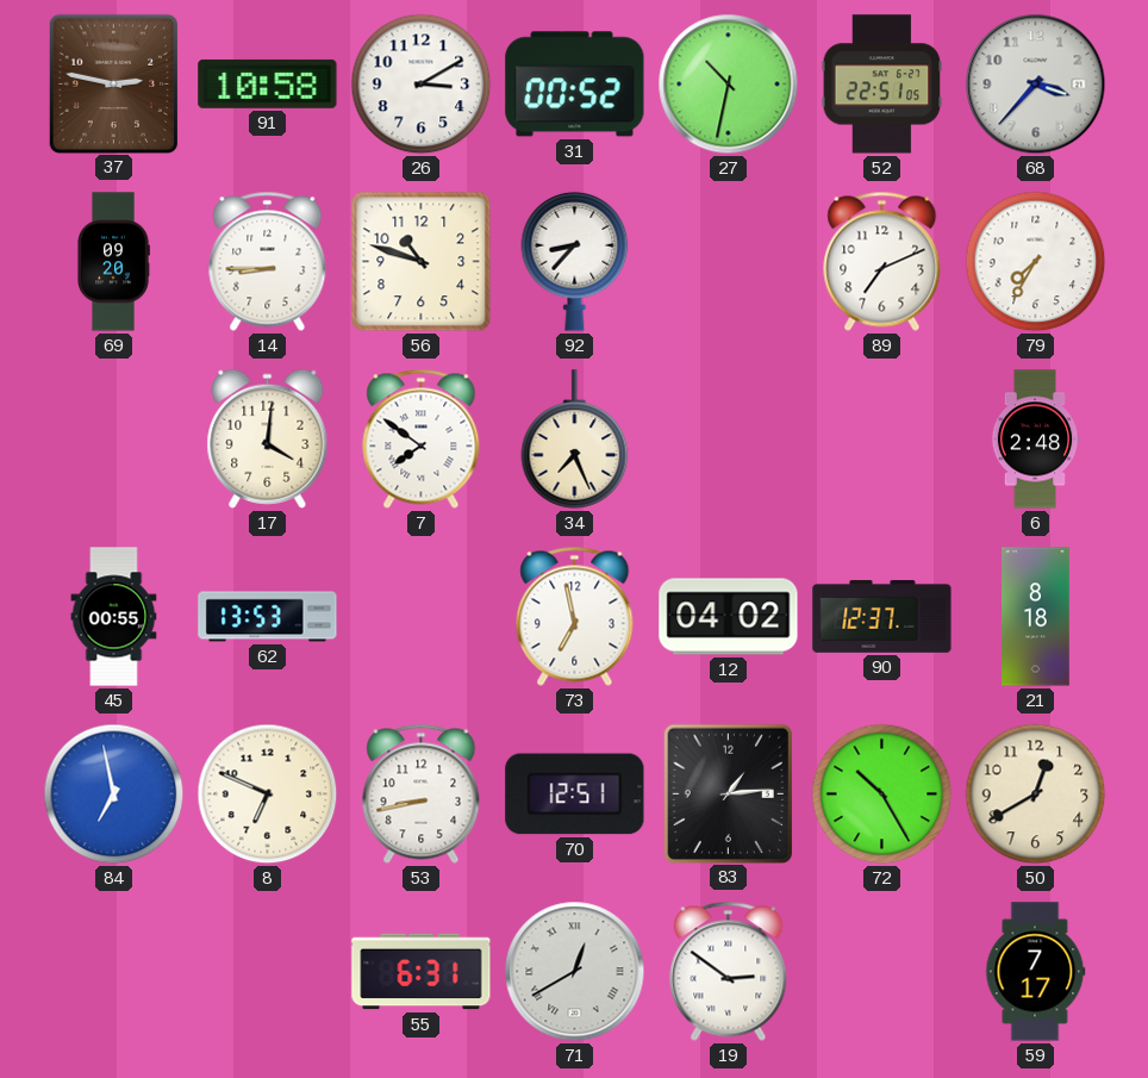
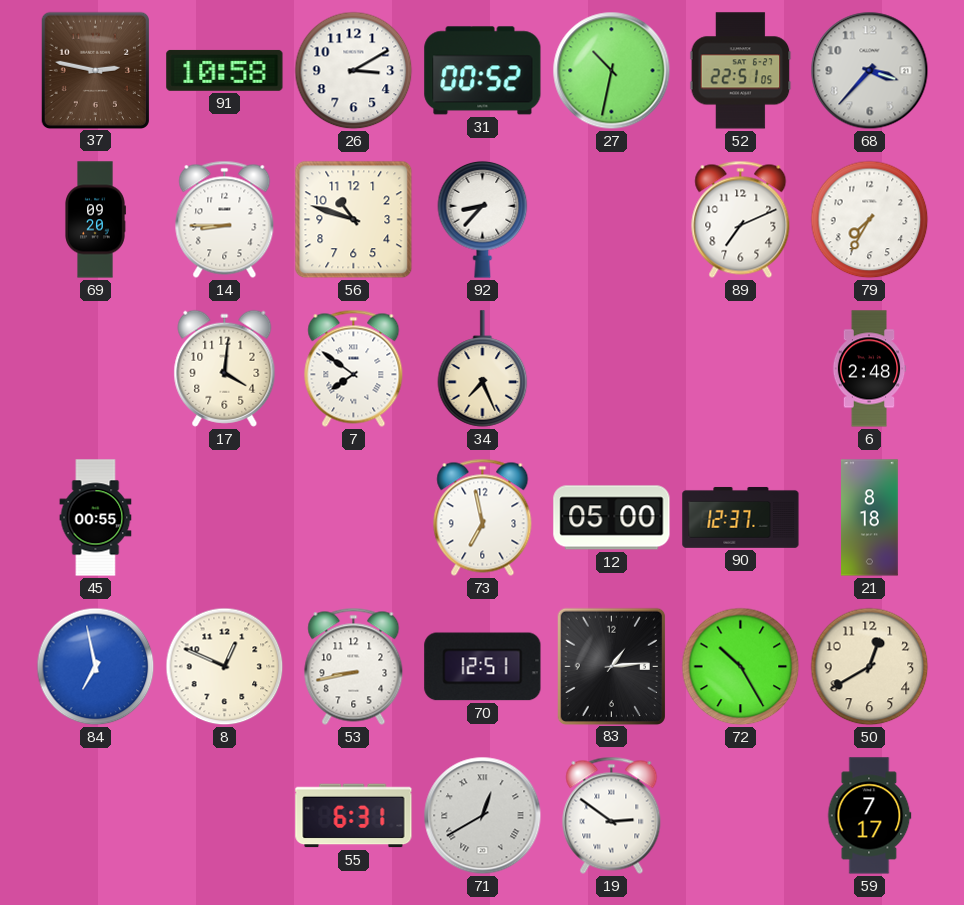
62: 13:53 -> none (268, 617)
12: 04:02 -> 05:00 (612, 518)
8: 6:49 -> 12:49 (225, 667)
